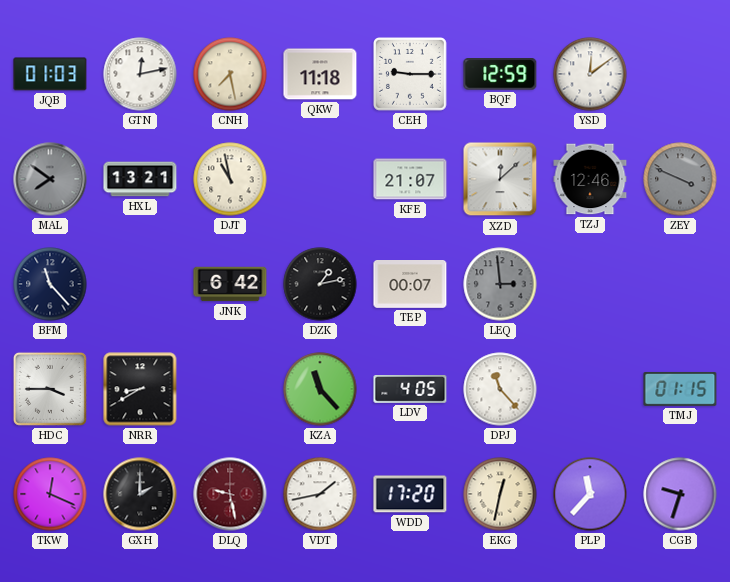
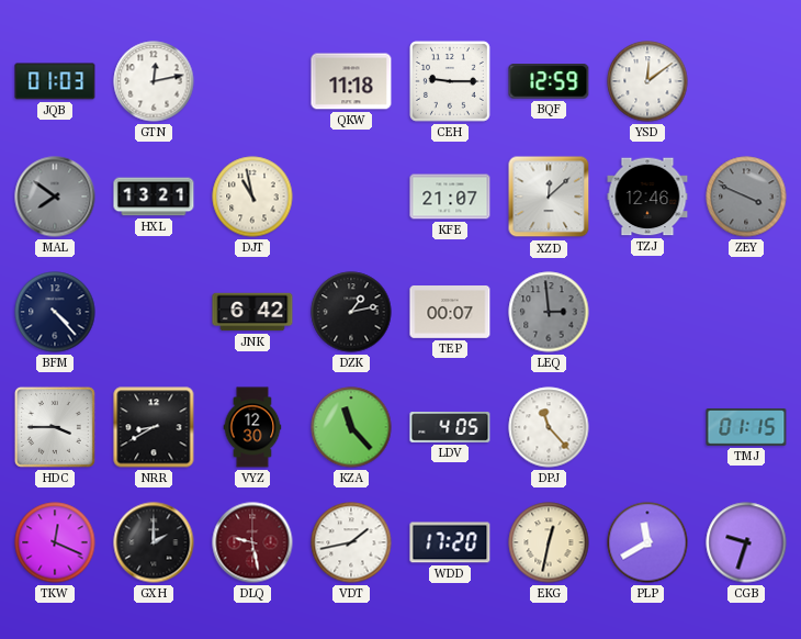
CNH: 7:28 -> none (230, 74)
BFM: 11:23 -> 4:23 (55, 312)
VYZ: none -> 12:30 (252, 427)
PLP: 11:37 -> 11:40 (647, 542)
